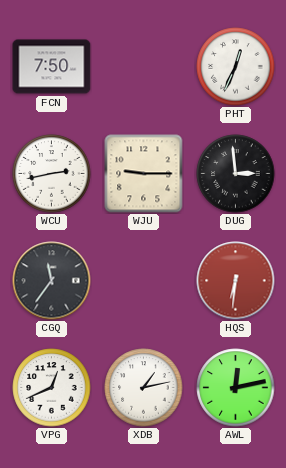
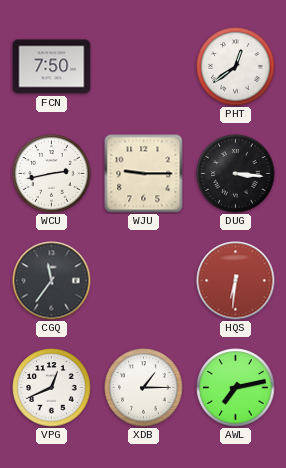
PHT: 12:34 -> 12:39 (236, 67)
DUG: 2:59 -> 3:16 (236, 174)
XDB: 1:13 -> 1:15 (144, 388)
AWL: 12:13 -> 7:13 (236, 388)
